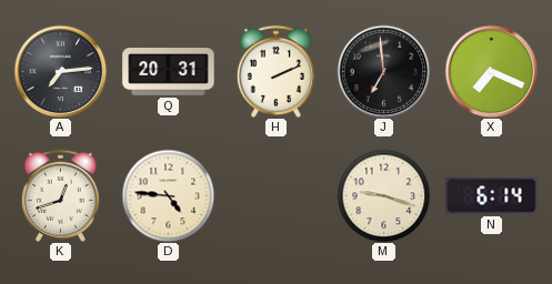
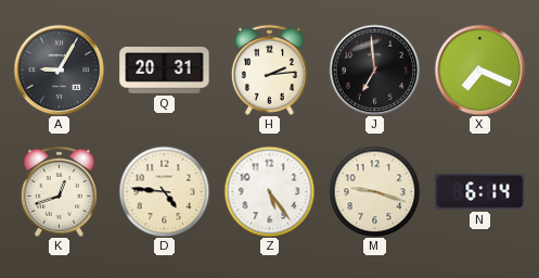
A: 7:14 -> 9:05 (59, 69)
H: 2:11 -> 2:14 (269, 69)
Z: none -> 5:24 (269, 191)
